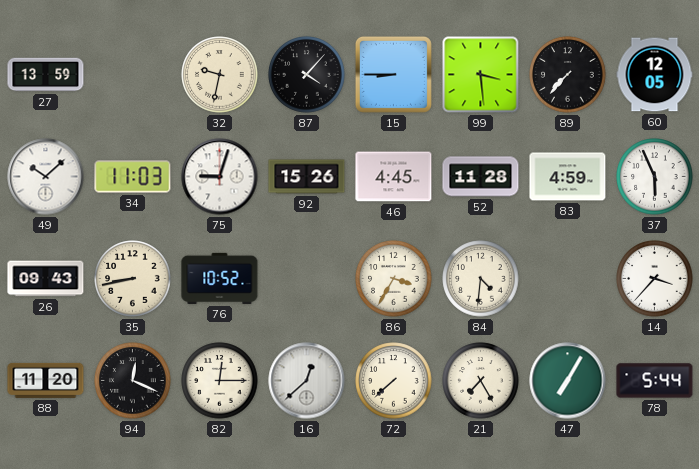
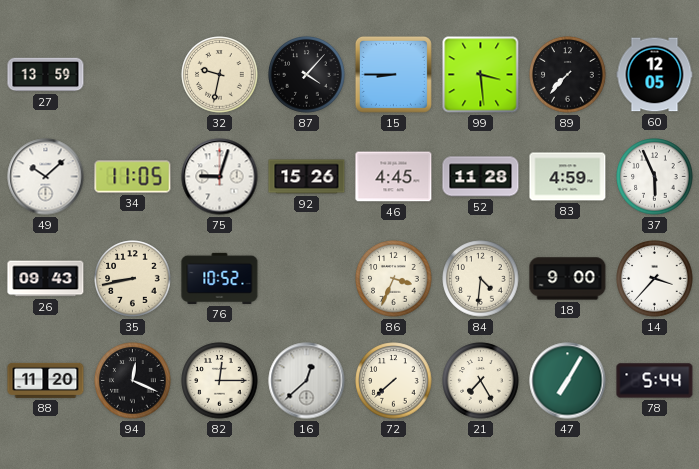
34: 11:03 -> 11:05 (133, 177)
86: 3:35 -> 3:34 (394, 279)
18: none -> 9:00 (568, 279)
